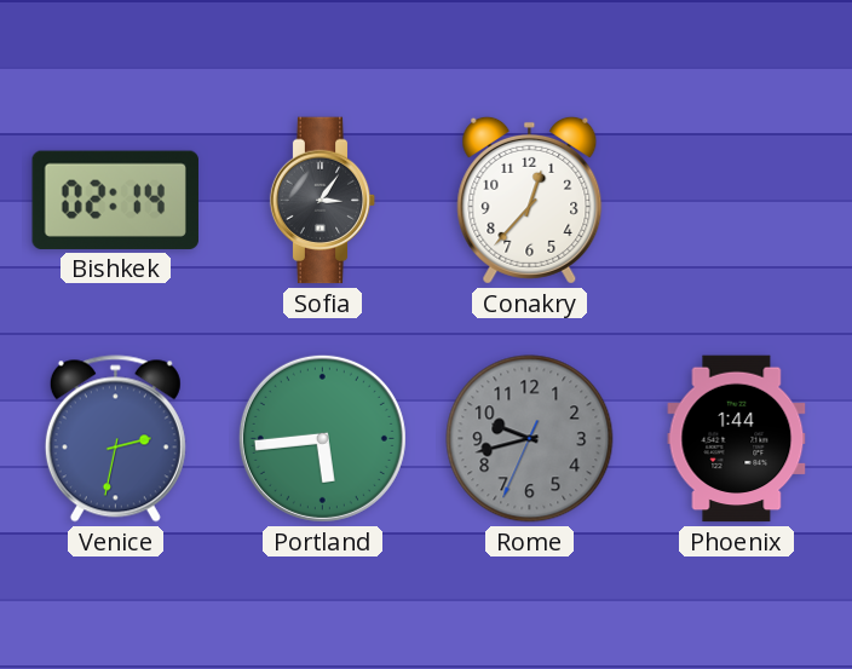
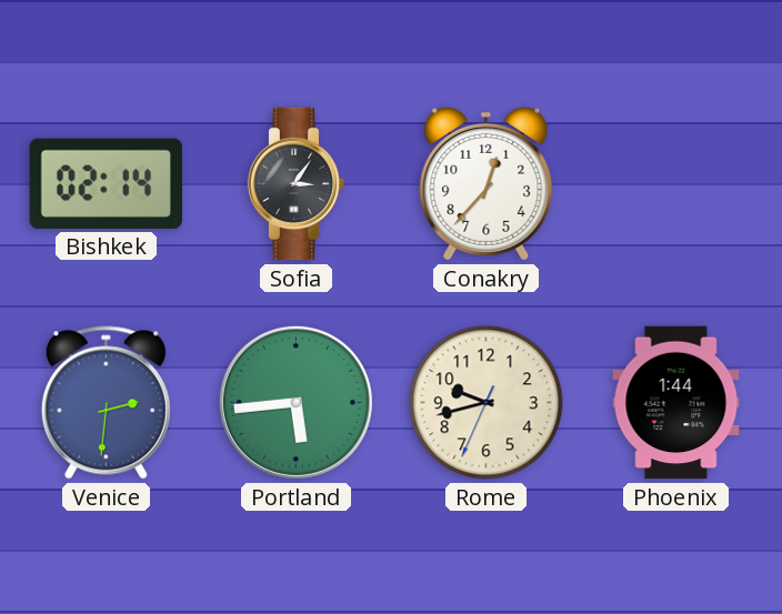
Venice: 2:32 -> 2:31 (106, 403)
Rome dial: grey -> cream (487, 403)
